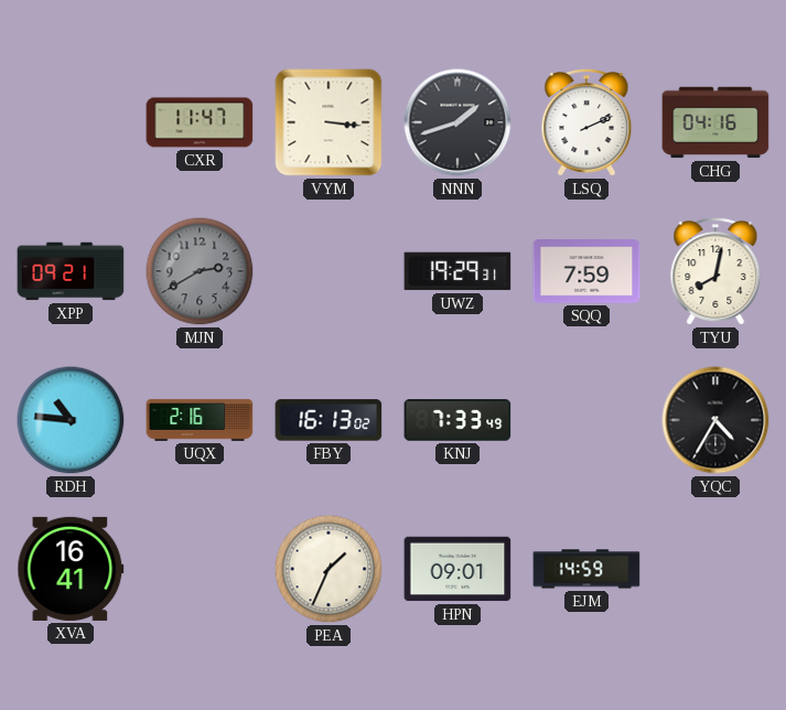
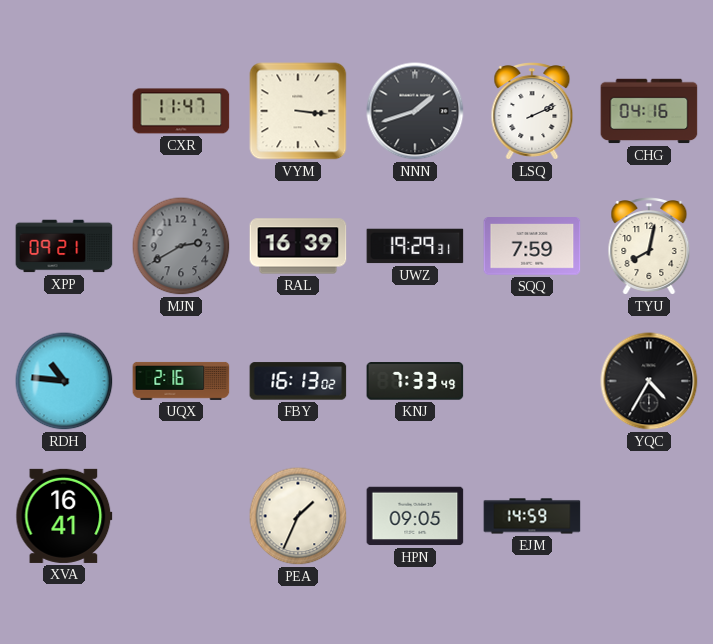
RAL: none -> 16:39 (298, 246)
HPN: 09:01 -> 09:05 (415, 516)
